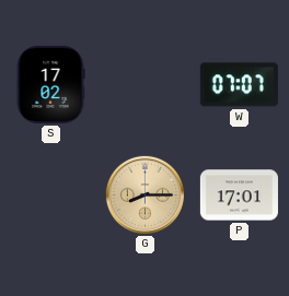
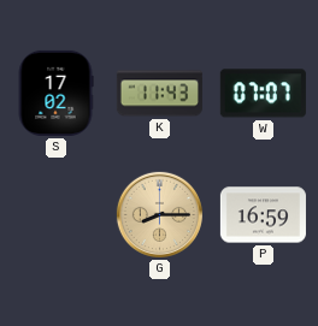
K: none -> 11:43 (159, 94)
P: 17:01 -> 16:59 (263, 215)
